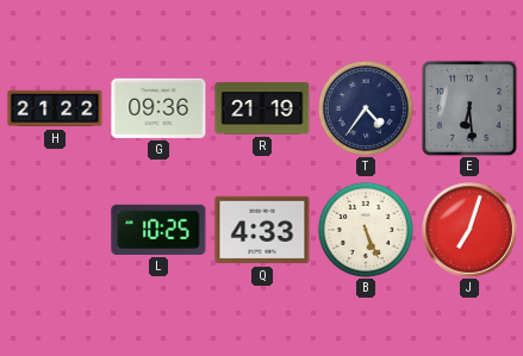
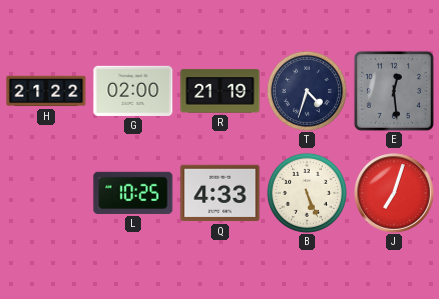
G: 09:36 -> 02:00 (133, 91)
T: 4:36 -> 4:33 (307, 91)
E: 6:29 -> 12:29 (394, 91)
